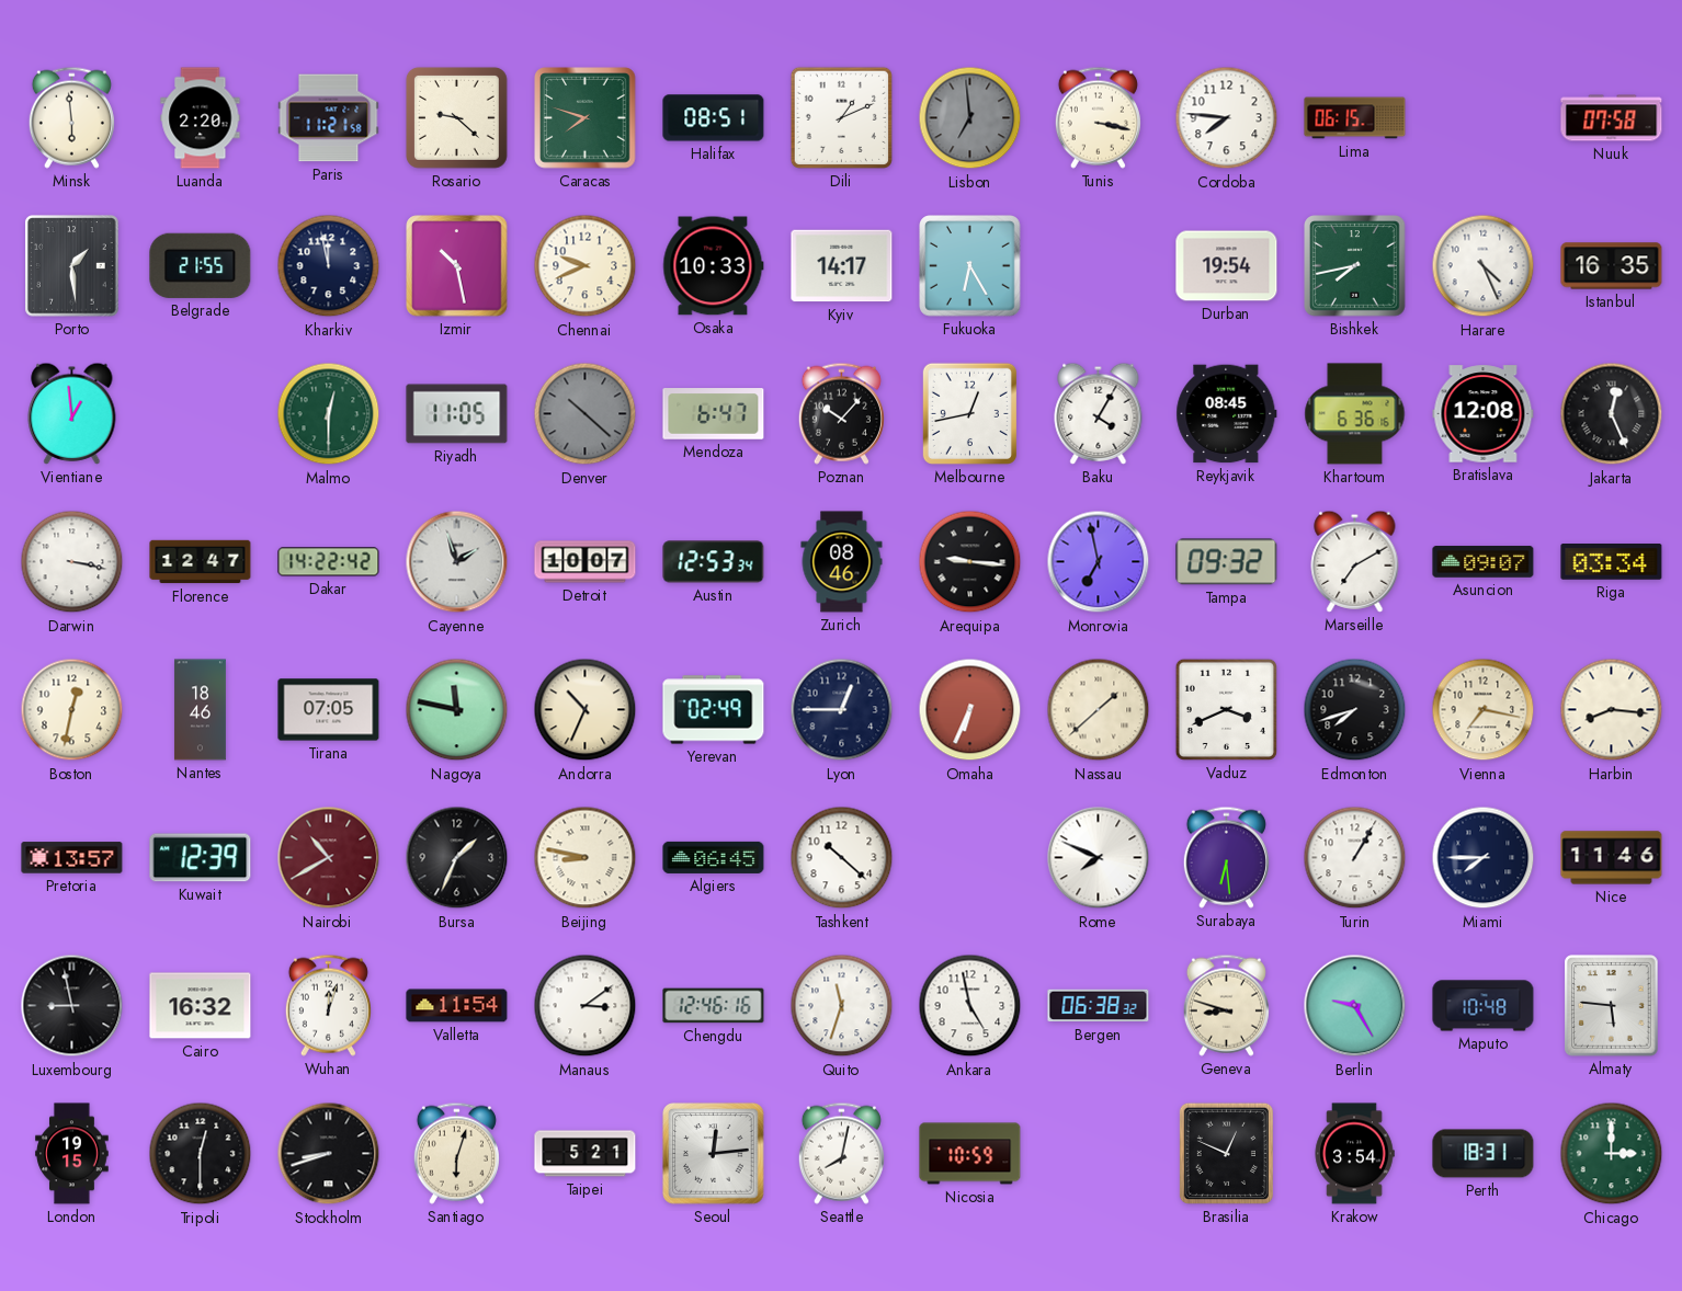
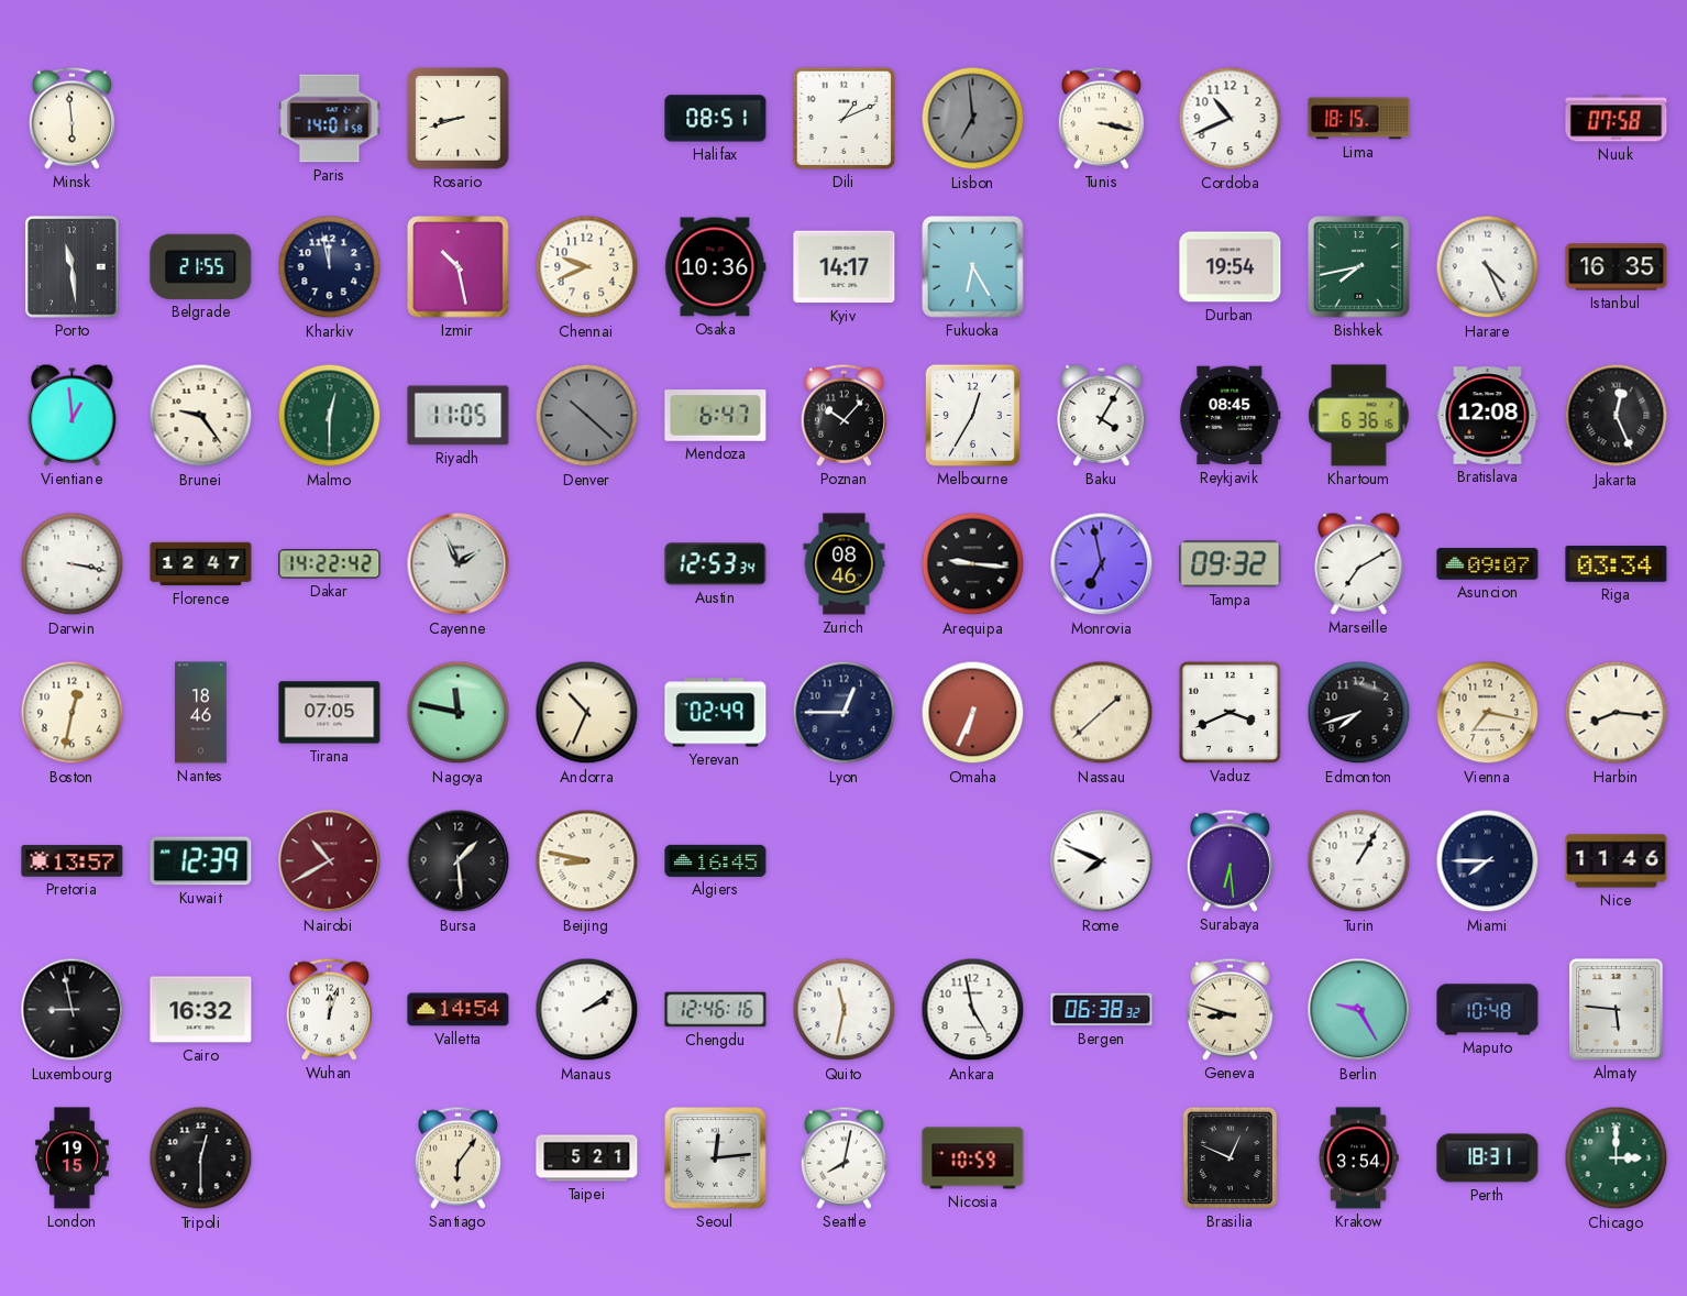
Luanda: 2:20 -> none (201, 118)
Paris: 11:21 -> 14:01 (330, 119)
Rosario: 9:22 -> 8:42 (459, 119)
Caracas: 7:48 -> none (586, 118)
Cordoba: 7:46 -> 10:41 (1231, 119)
Lima: 06:15 -> 18:15 (1359, 119)
Porto: 1:29 -> 11:29 (73, 267)
Osaka: 10:33 -> 10:36 (716, 267)
Brunei: none -> 9:24 (201, 416)
Melbourne: 12:43 -> 12:35 (972, 415)
Cayenne: 1:57 -> 1:56 (459, 564)
Detroit: 10:07 -> none (586, 562)
Bursa: 1:34 -> 1:29 (459, 861)
Algiers: 06:45 -> 16:45 (716, 860)
Tashkent: 10:22 -> none (842, 858)
Valletta: 11:54 -> 14:54 (459, 1010)
Manaus: 3:09 -> 2:09 (587, 1010)
Quito: 11:33 -> 11:32 (845, 1010)
Stockholm: 8:42 -> none (329, 1154)
Santiago: 6:03 -> 6:06 (457, 1157)
